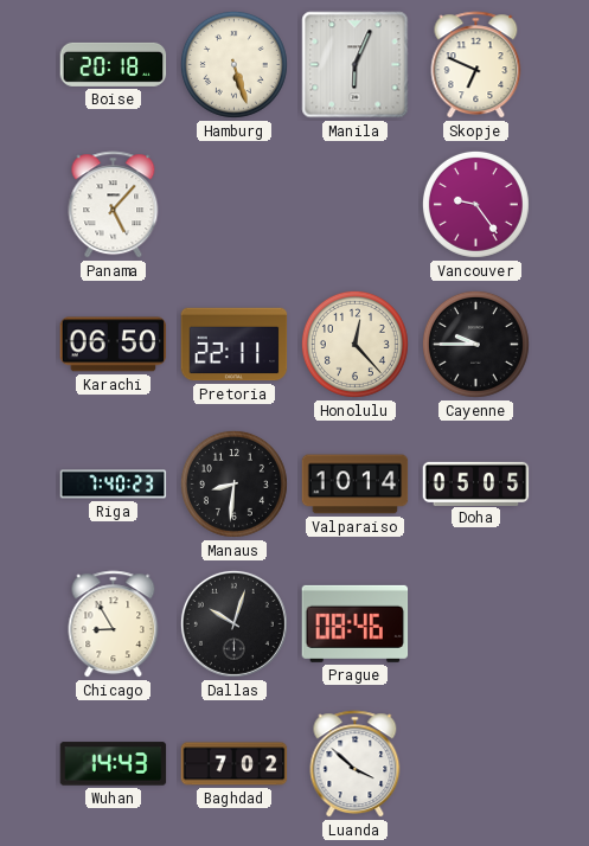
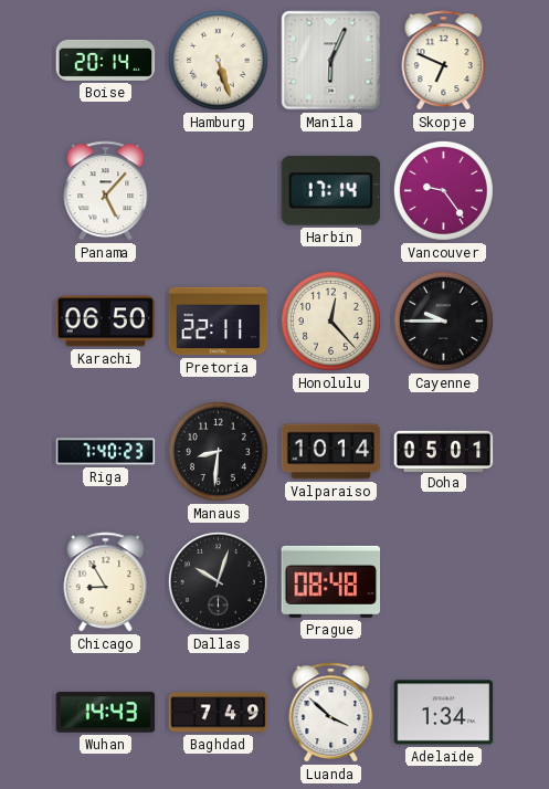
Boise: 20:18 -> 20:14 (106, 60)
Harbin: none -> 17:14 (331, 191)
Doha: 05:05 -> 05:01 (444, 451)
Prague: 08:46 -> 08:48 (331, 581)
Baghdad: 7:02 -> 7:49 (219, 713)
Adelaide: none -> 1:34 (444, 713)
